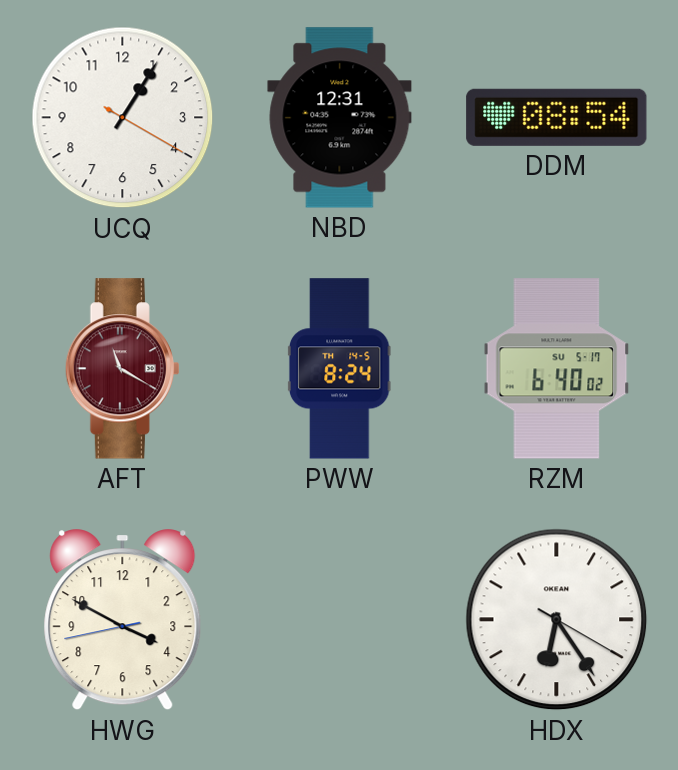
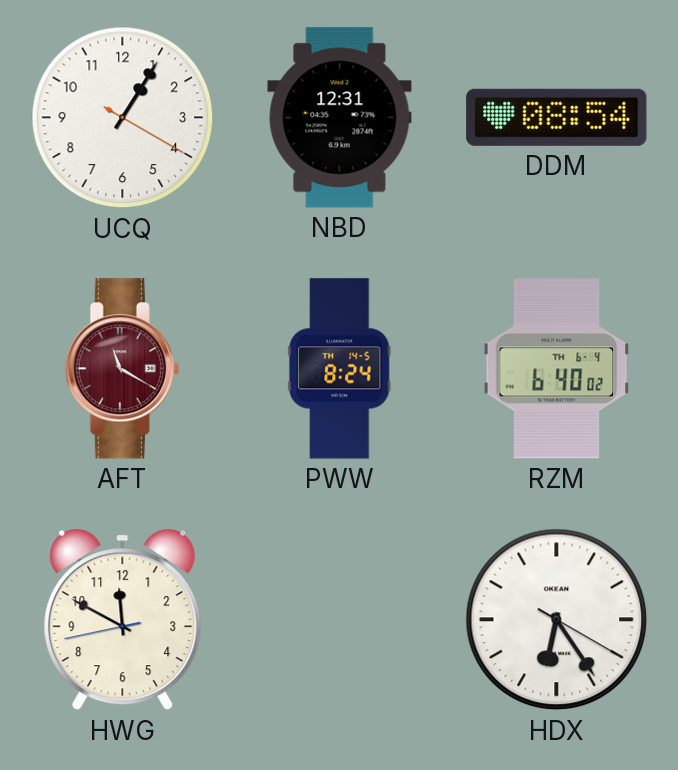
RZM date: SU 5-17 -> TH 6-4 (557, 369)
HWG: 3:49 -> 11:49 (123, 620)
